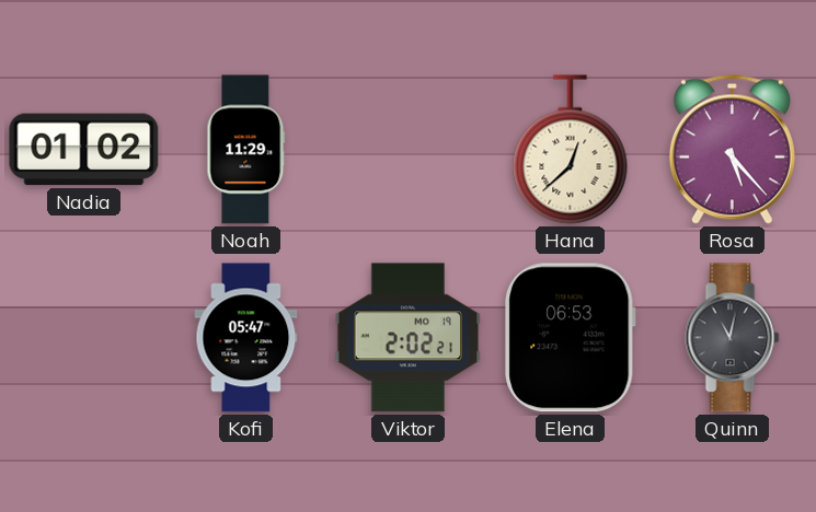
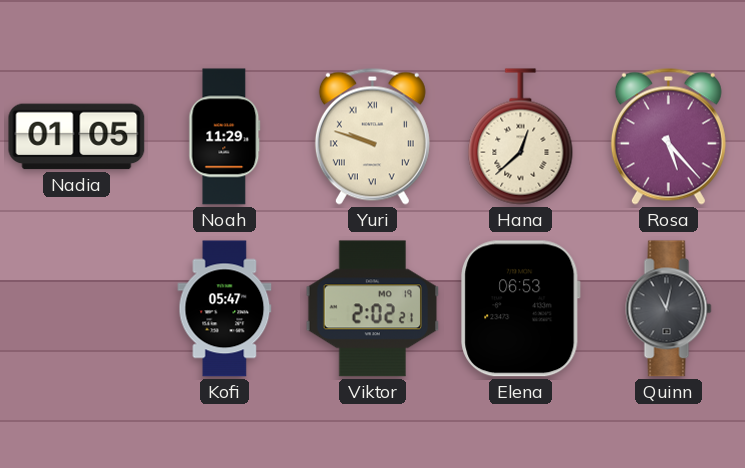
Nadia: 01:02 -> 01:05 (77, 137)
Yuri: none -> 9:48 (372, 136)
